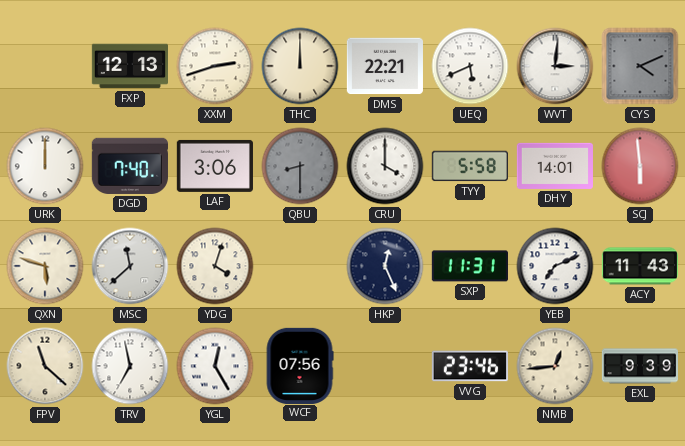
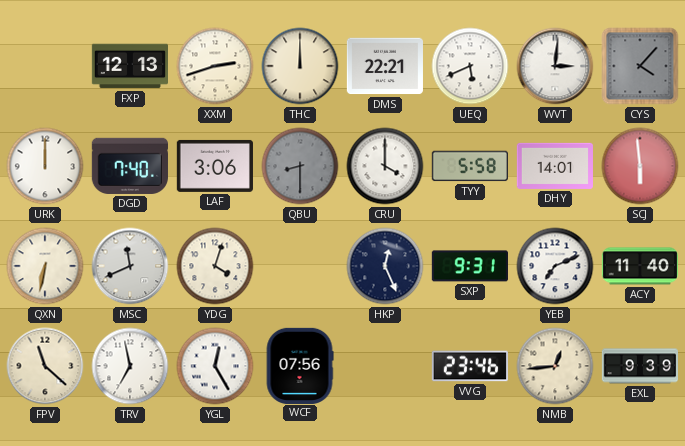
CYS: 4:11 -> 4:07 (640, 66)
QXN: 5:48 -> 6:32 (45, 266)
MSC: 11:38 -> 11:41 (130, 266)
SXP: 11:31 -> 9:31 (470, 266)
ACY: 11:43 -> 11:40 (639, 266)
